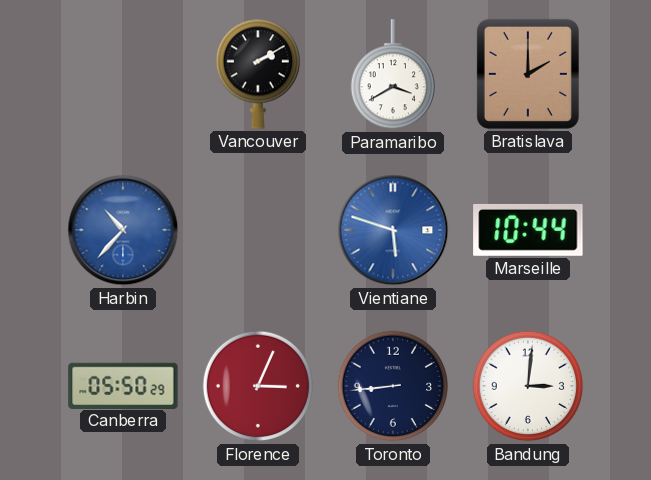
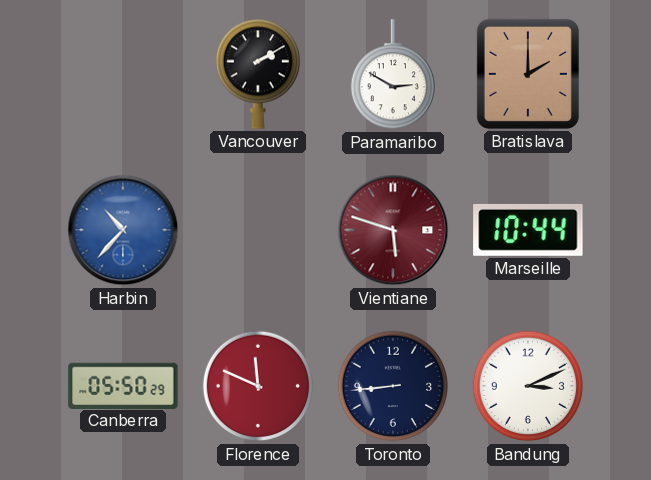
Paramaribo: 3:40 -> 2:50 (392, 75)
Vientiane dial: blue -> burgundy (393, 230)
Florence: 3:04 -> 11:49 (258, 386)
Bandung: 3:01 -> 3:11 (528, 386)
